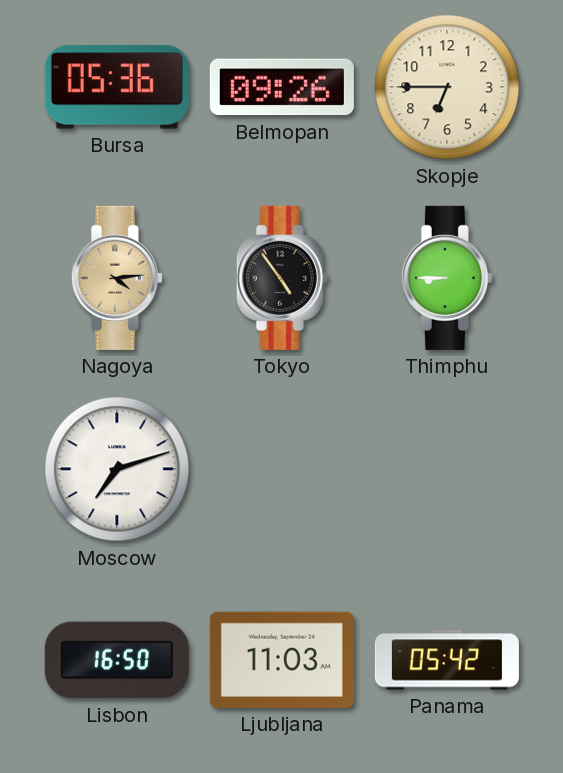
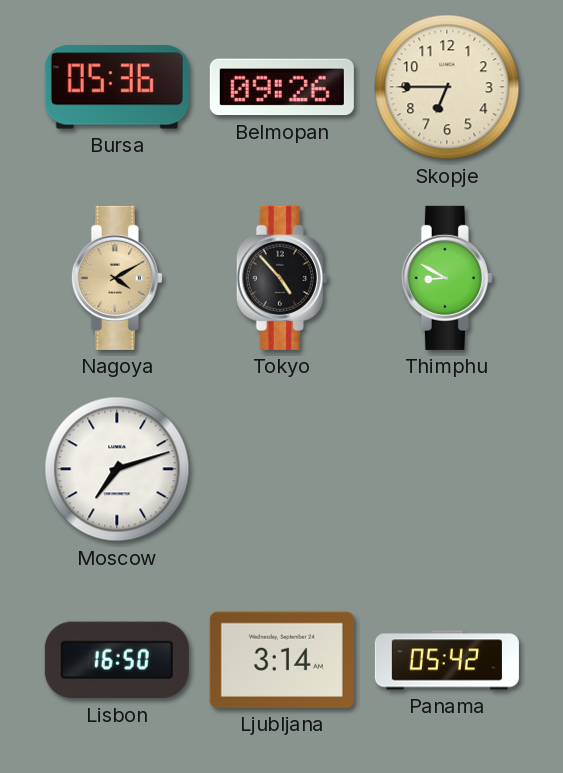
Nagoya: 4:14 -> 4:10 (117, 278)
Tokyo: 4:54 -> 4:53 (282, 278)
Thimphu: 8:45 -> 8:50 (447, 278)
Ljubljana: 11:03 -> 3:14 (282, 660)
